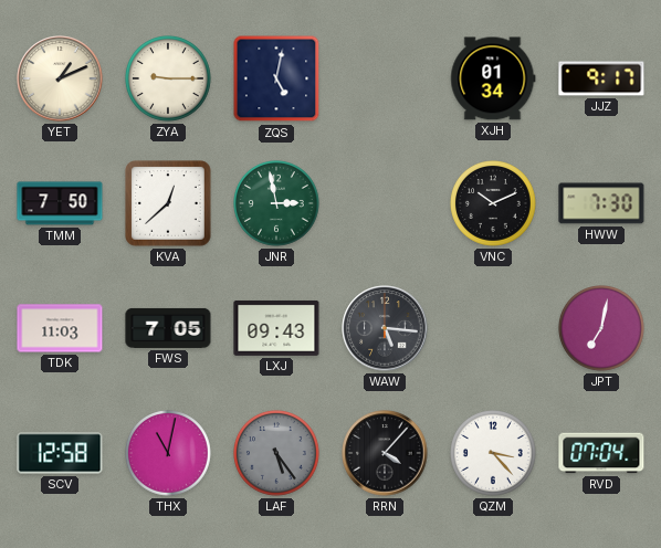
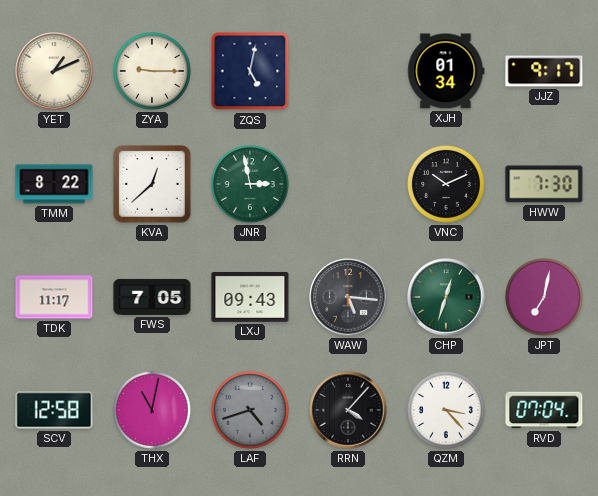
TMM: 7:50 -> 8:22 (54, 184)
TDK: 11:03 -> 11:17 (54, 297)
CHP: none -> 12:33 (446, 297)
LAF: 5:24 -> 4:42 (251, 411)
